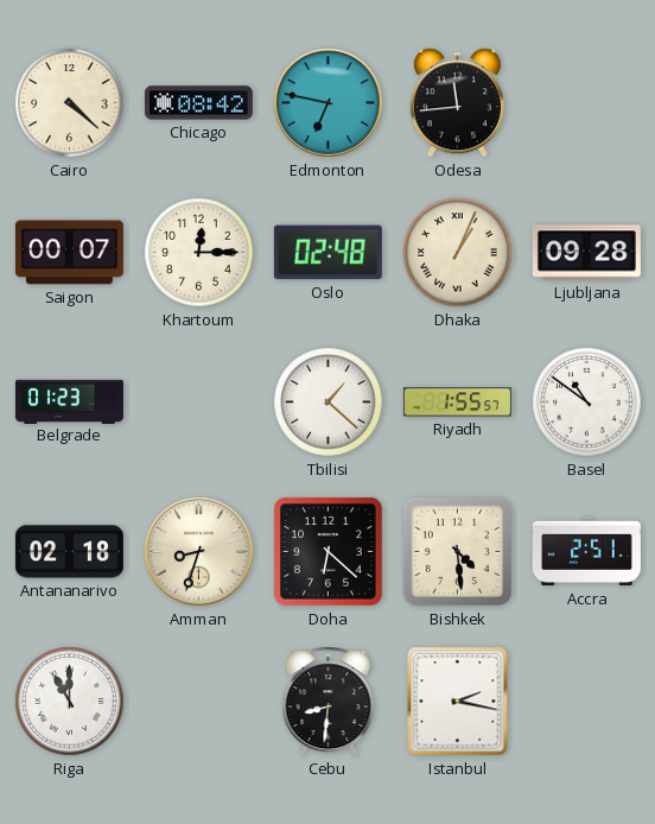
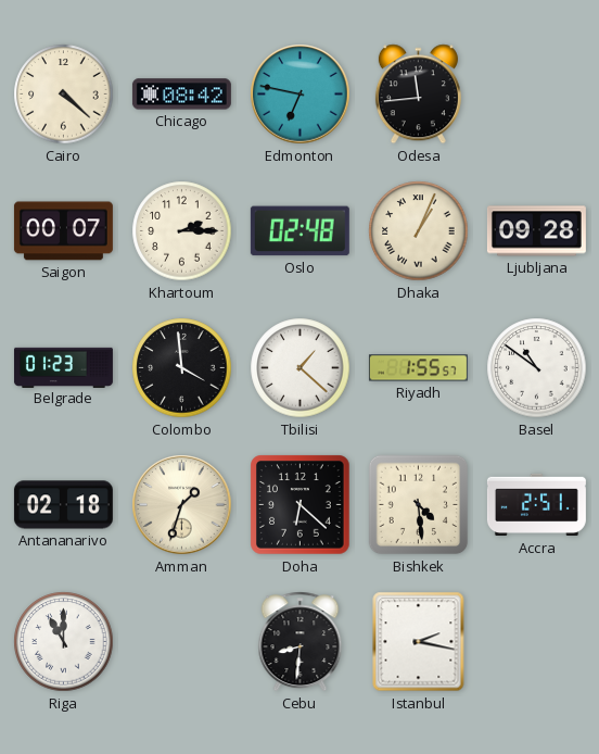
Khartoum: 12:15 -> 2:15 (182, 231)
Colombo: none -> 3:59 (182, 368)
Amman: 8:33 -> 1:33 (182, 505)
